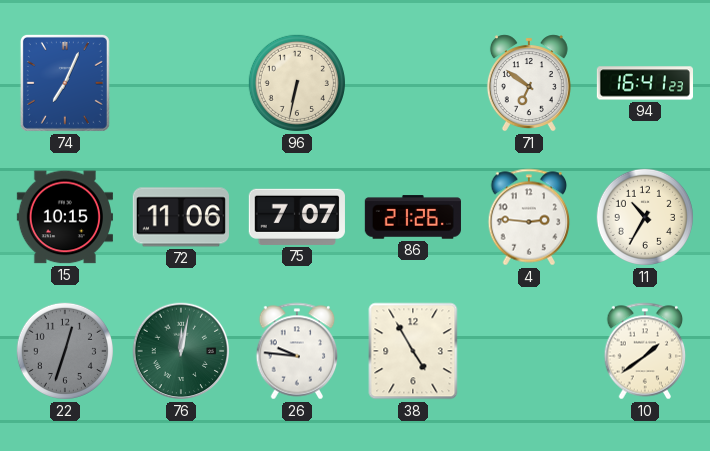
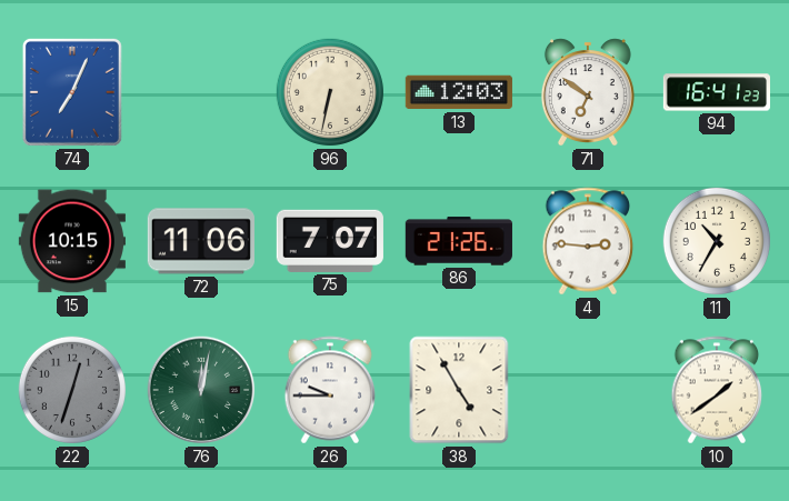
13: none -> 12:03 (459, 92)
26: 9:46 -> 9:45 (330, 390)
